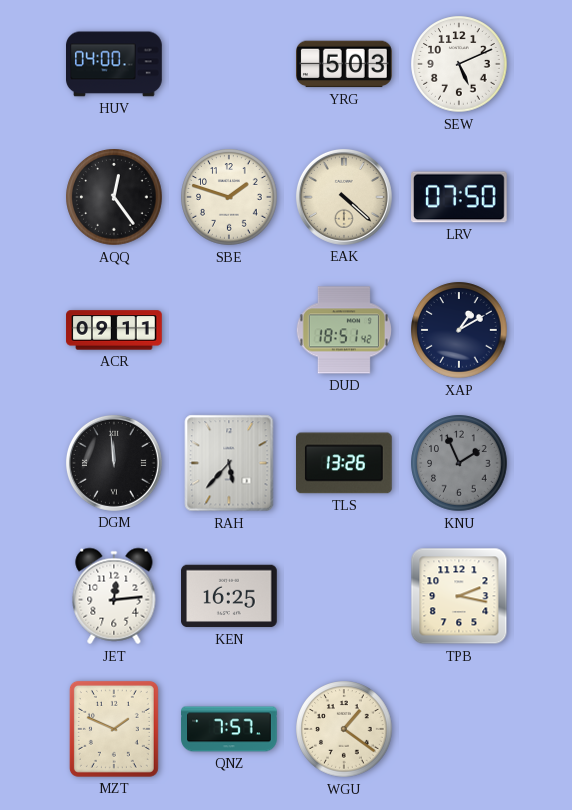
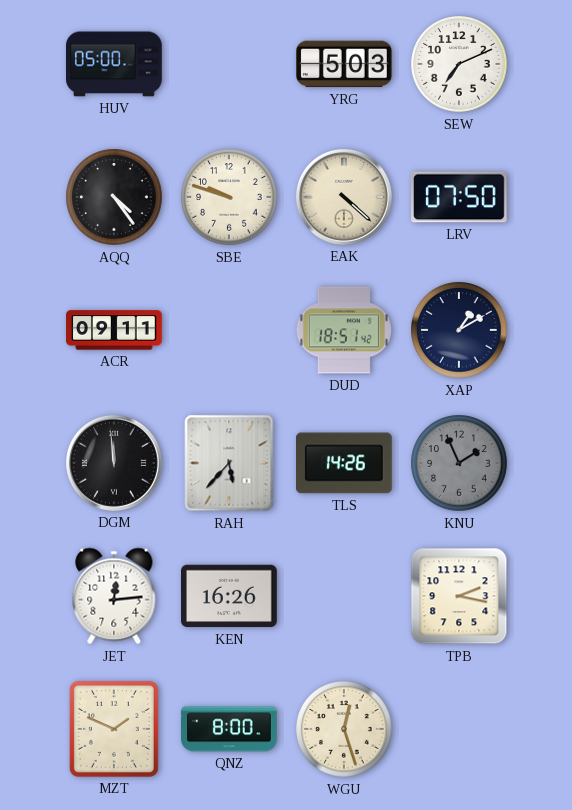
HUV: 04:00 -> 05:00 (114, 64)
SEW: 5:11 -> 7:11 (459, 64)
AQQ: 12:24 -> 4:24 (114, 197)
SBE: 1:48 -> 9:48 (229, 197)
TLS: 13:26 -> 14:26 (345, 463)
KEN: 16:25 -> 16:26 (230, 596)
QNZ: 7:57 -> 8:00 (229, 729)
WGU: 1:21 -> 12:27 (344, 729)
